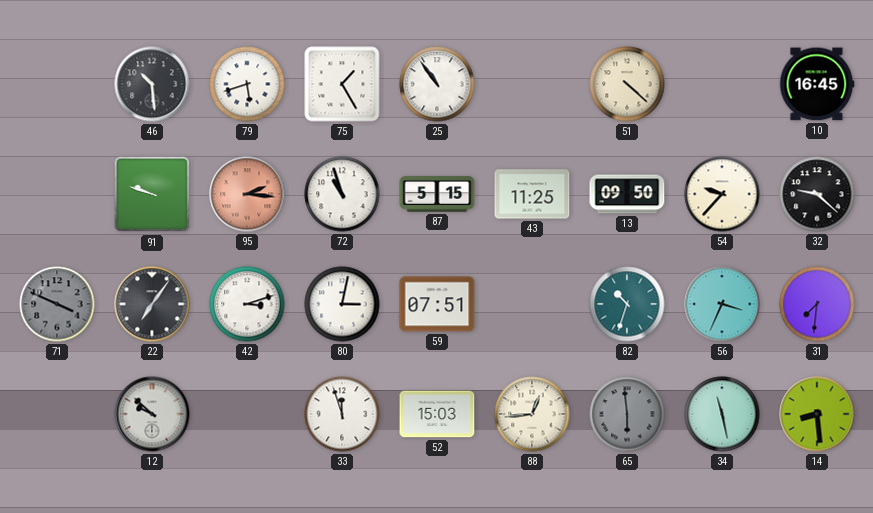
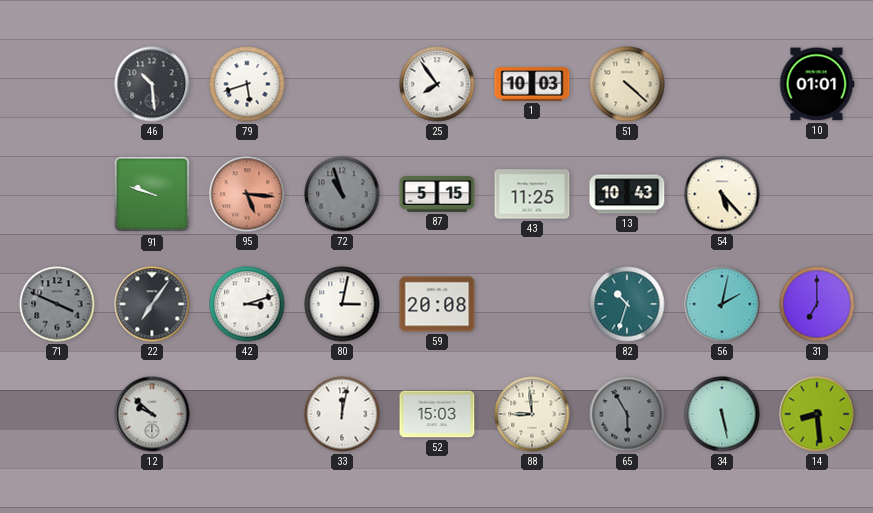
75: 1:25 -> none (342, 84)
25: 10:54 -> 7:54 (437, 84)
1: none -> 10:03 (532, 84)
10: 16:45 -> 01:01 (817, 84)
95: 2:16 -> 5:16 (247, 194)
72 dial: white -> grey (342, 194)
13: 09:50 -> 10:43 (627, 194)
54: 9:37 -> 5:23 (722, 194)
32: 9:22 -> none (817, 194)
59: 07:51 -> 20:08 (437, 304)
56: 3:34 -> 2:02 (722, 304)
31: 7:31 -> 7:00 (817, 304)
33: 11:57 -> 12:02 (342, 414)
88: 12:44 -> 8:59 (532, 414)
65: 5:59 -> 5:55 (627, 414)
34: 11:28 -> 5:28 (722, 414)
